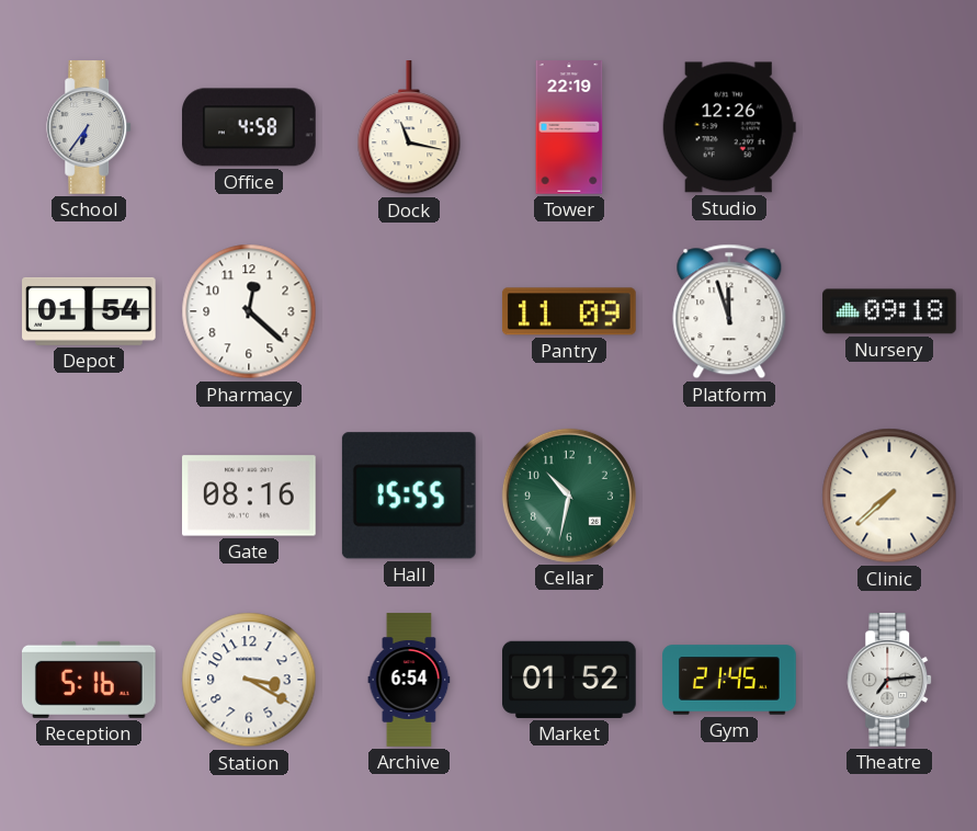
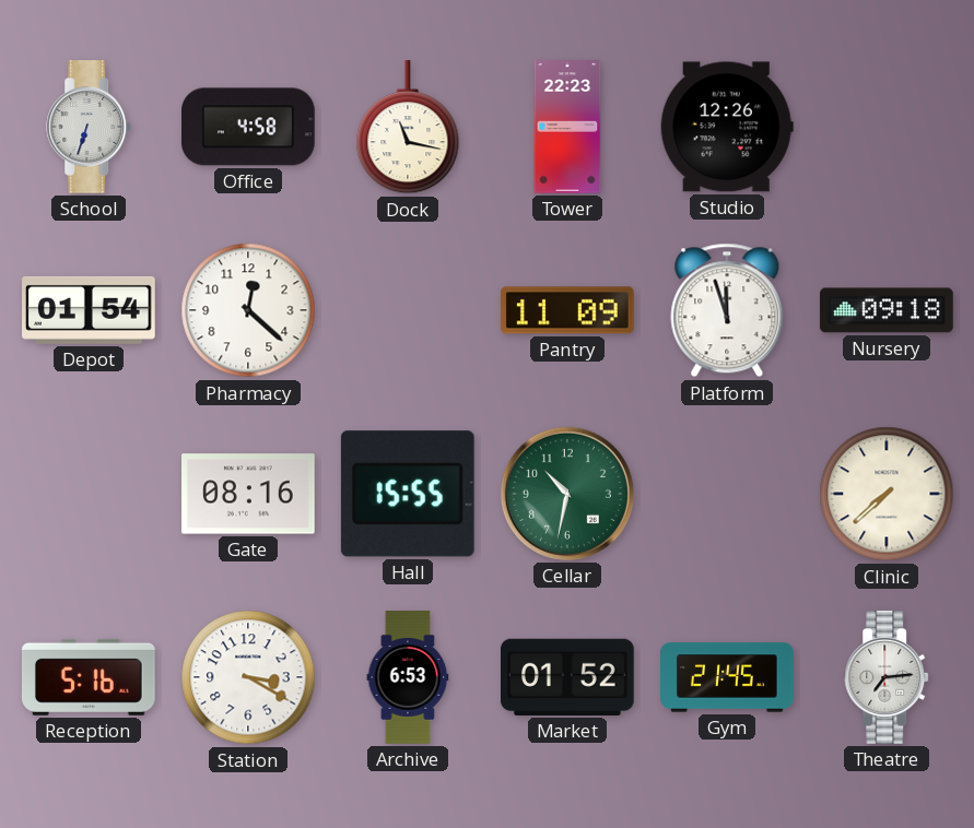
School: 6:36 -> 6:33 (90, 127)
Tower: 22:19 -> 22:23 (567, 127)
Archive: 6:54 -> 6:53 (408, 677)
